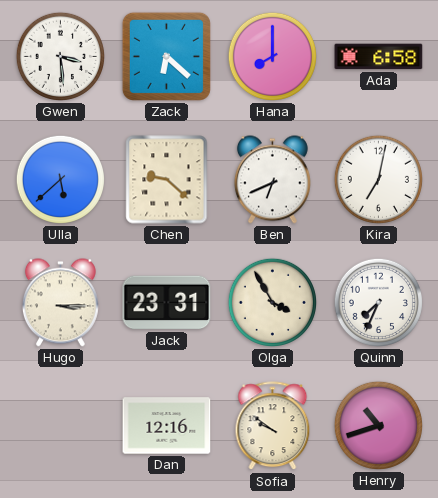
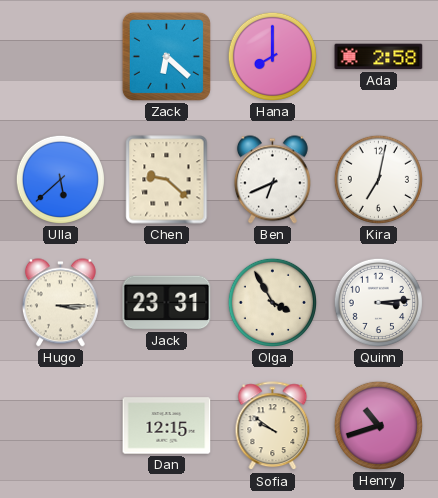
Gwen: 3:29 -> none (60, 56)
Ada: 6:58 -> 2:58 (379, 57)
Quinn: 7:34 -> 3:14 (378, 302)
Dan: 12:16 -> 12:15 (167, 426)
